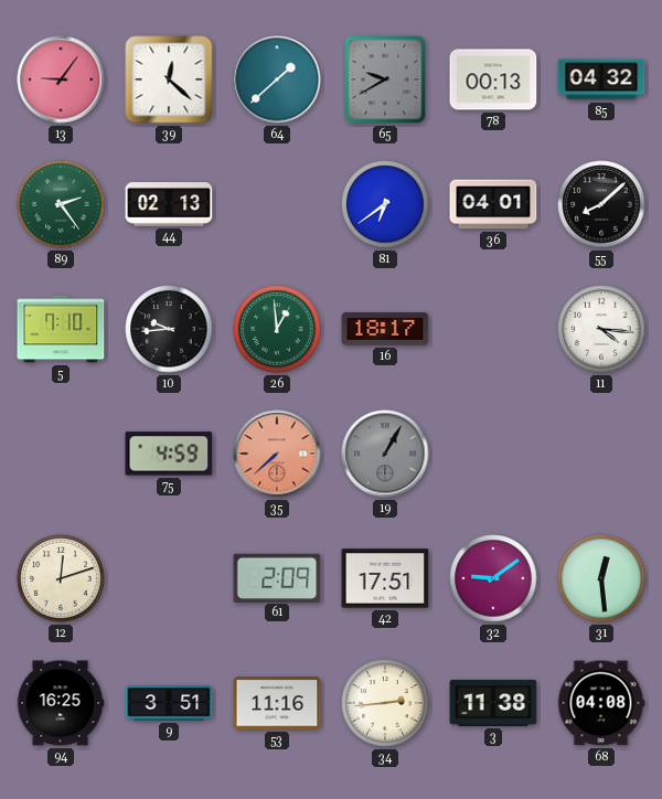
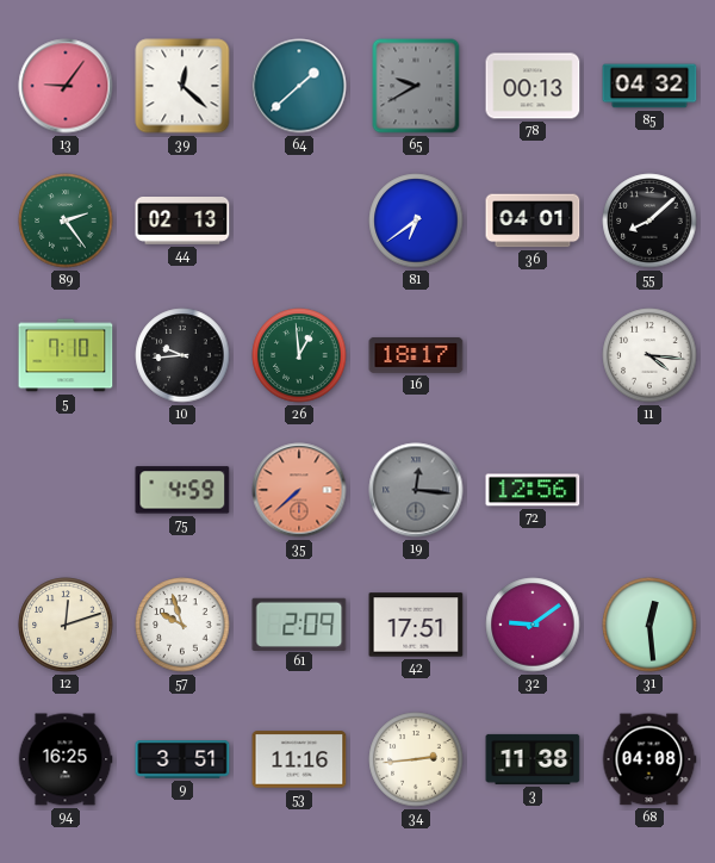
19: 1:05 -> 12:16 (416, 490)
72: none -> 12:56 (533, 490)
57: none -> 9:57 (182, 625)
